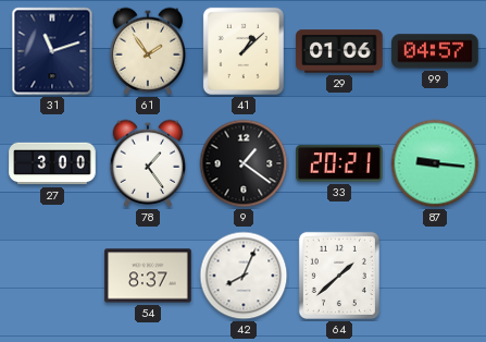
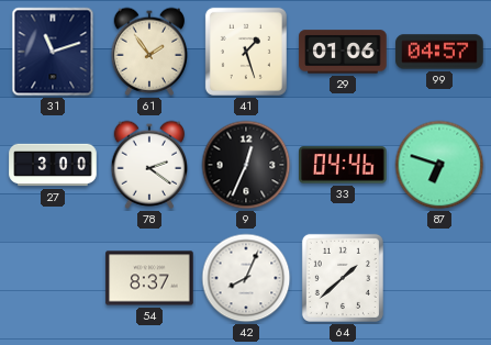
41: 1:08 -> 1:27 (246, 52)
78: 1:24 -> 2:21 (149, 165)
9: 1:21 -> 12:34 (246, 165)
33: 20:21 -> 04:46 (343, 165)
87: 9:16 -> 6:48 (439, 165)
